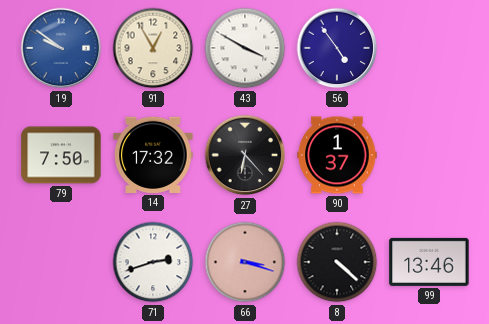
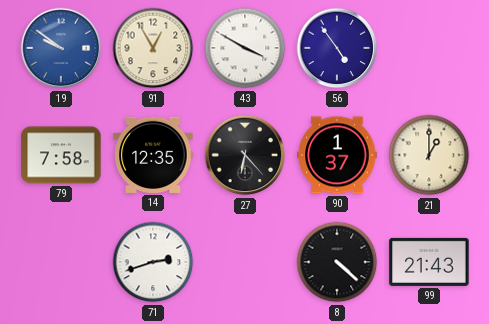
79: 7:50 -> 7:58 (61, 155)
14: 17:32 -> 12:35 (153, 155)
21: none -> 1:00 (429, 155)
66: 3:18 -> none (245, 262)
99: 13:46 -> 21:43 (429, 262)
